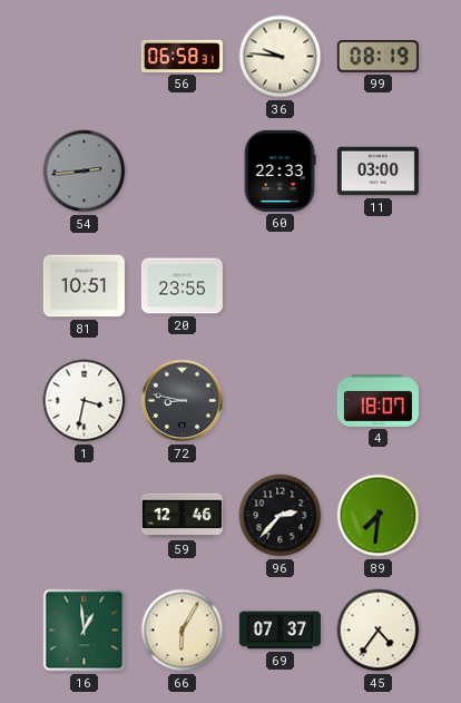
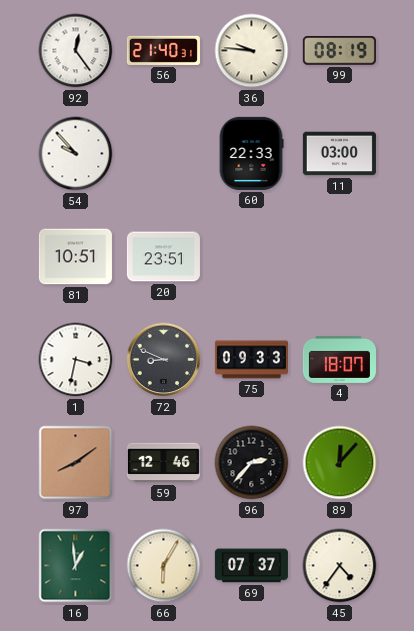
92: none -> 12:24 (76, 51)
56: 06:58 -> 21:40 (163, 50)
54: 2:44 -> 9:53 (76, 154)
54 dial: grey -> white (76, 154)
20: 23:55 -> 23:51 (163, 257)
72: 8:47 -> 8:49 (164, 360)
75: none -> 09:33 (251, 360)
97: none -> 8:09 (76, 463)
89: 7:31 -> 12:07 (340, 463)
